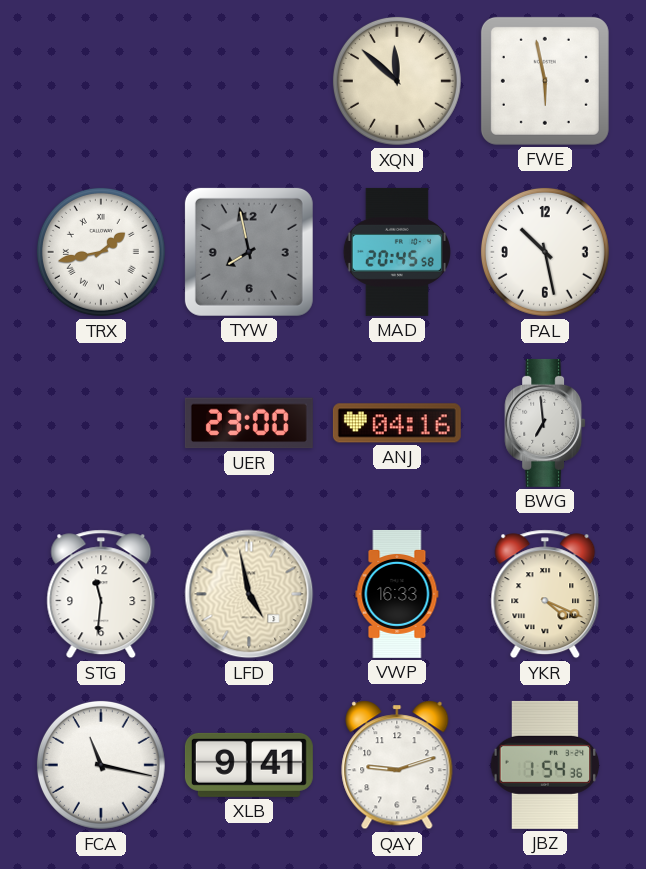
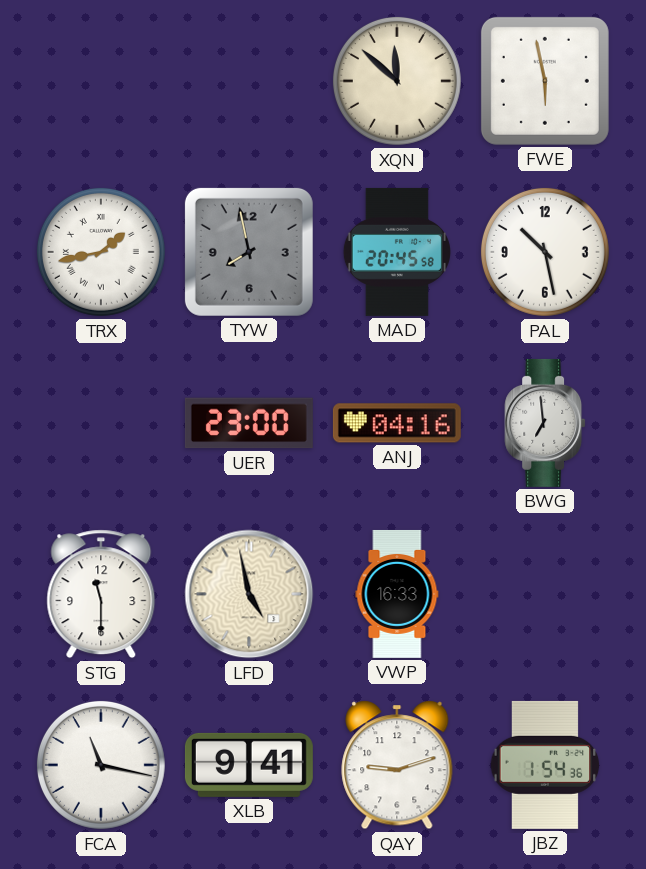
STG: 11:31 -> 11:30 (101, 594)
YKR: 4:19 -> none (545, 594)
